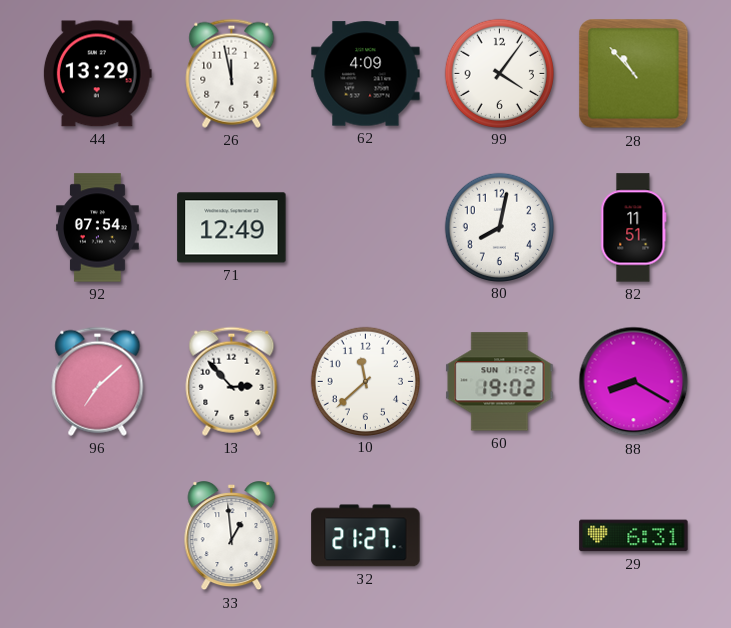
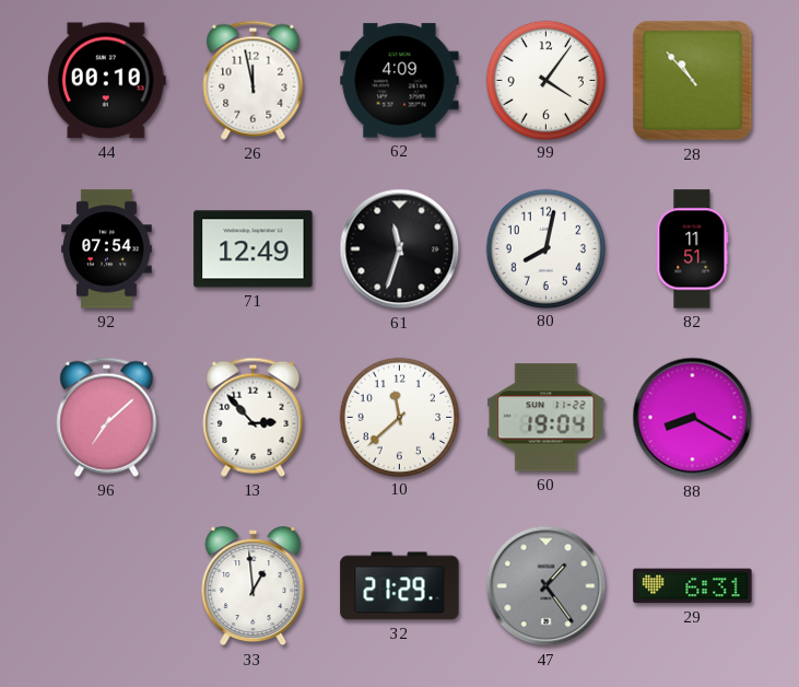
44: 13:29 -> 00:10 (106, 81)
61: none -> 11:33 (400, 249)
60: 19:02 -> 19:04 (547, 418)
32: 21:27 -> 21:29 (400, 586)
47: none -> 1:24 (547, 586)
